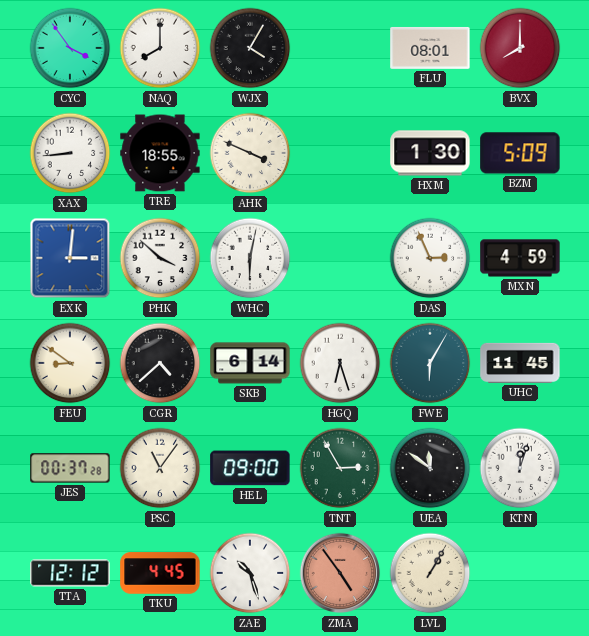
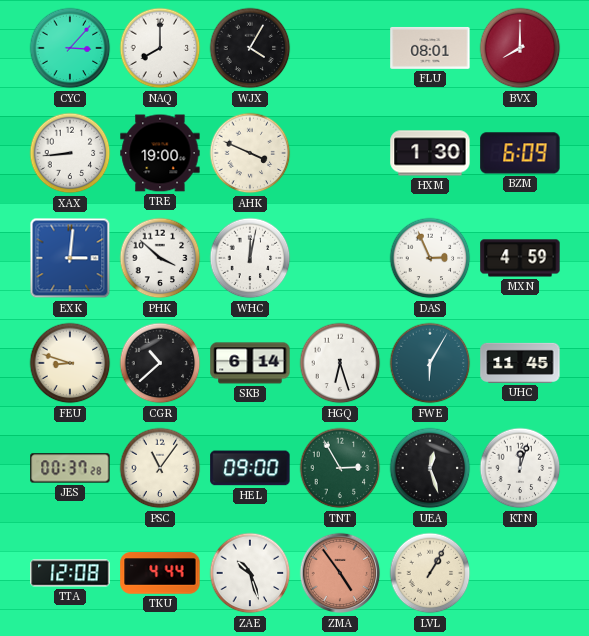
CYC: 3:54 -> 3:07 (70, 48)
TRE: 18:55 -> 19:00 (160, 153)
BZM: 5:09 -> 6:09 (520, 153)
WHC: 6:02 -> 12:02 (250, 258)
FEU: 8:51 -> 8:48 (70, 363)
CGR: 4:38 -> 10:38 (160, 363)
UEA: 11:51 -> 12:27 (430, 468)
TTA: 12:12 -> 12:08 (70, 573)
TKU: 4:45 -> 4:44 (160, 573)
